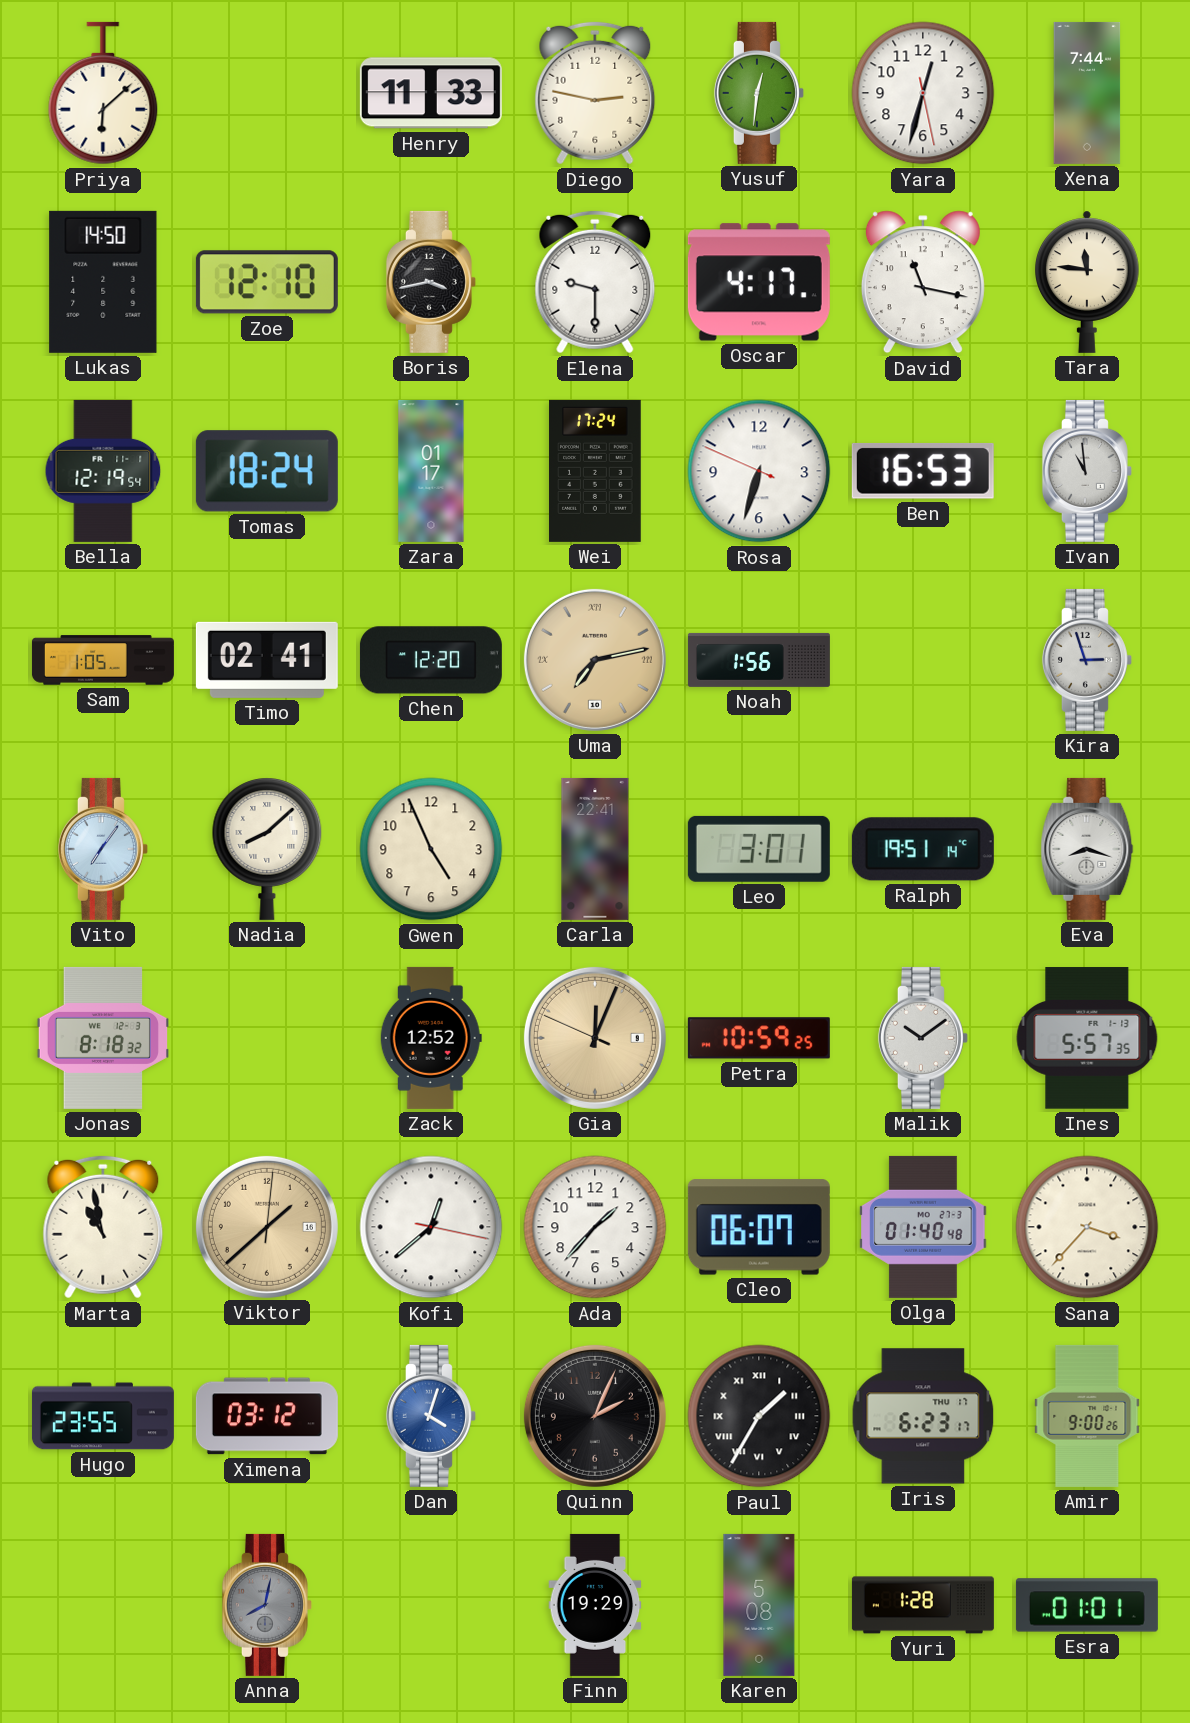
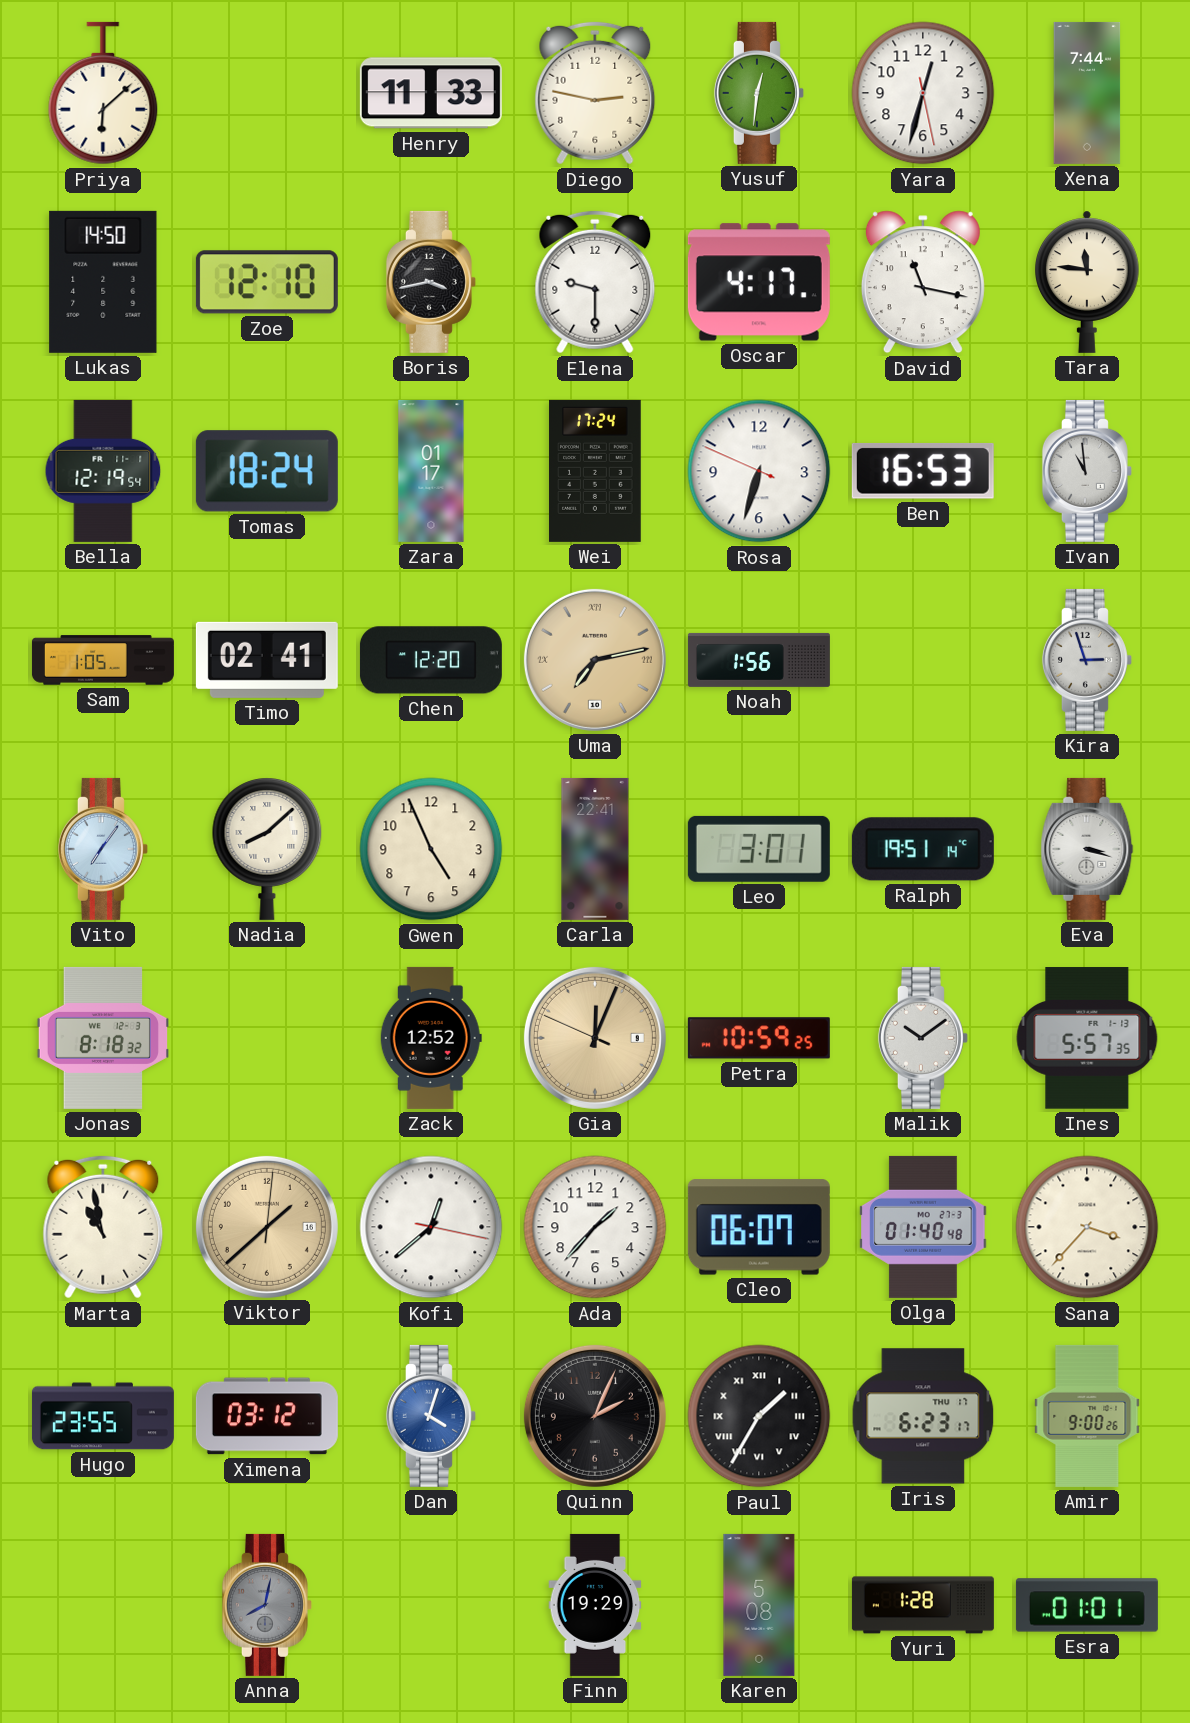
Eva: 8:18 -> 3:18 (1087, 849)
